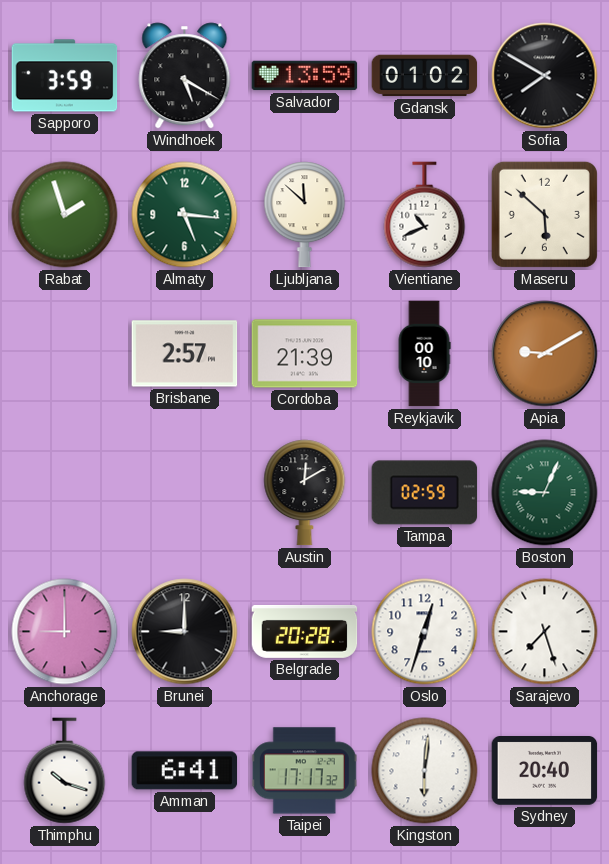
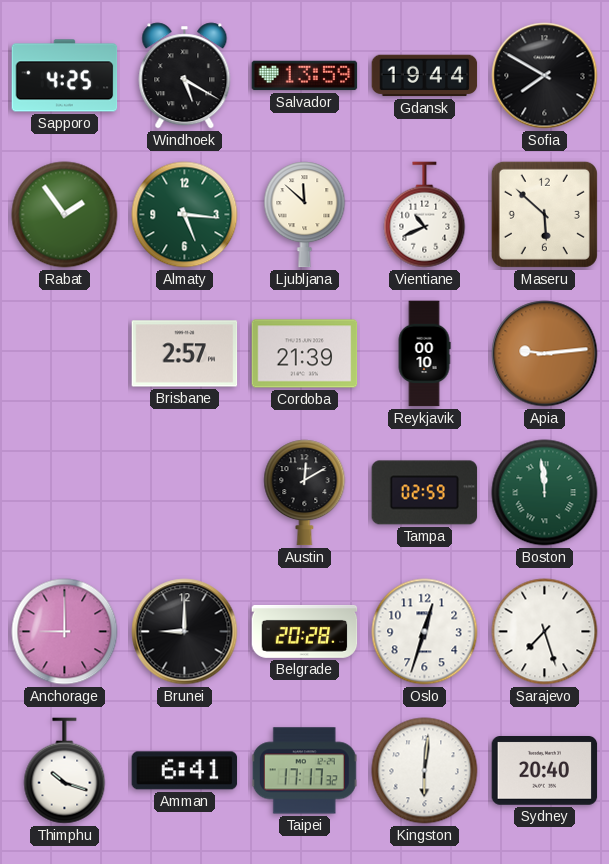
Sapporo: 3:59 -> 4:25 (65, 76)
Gdansk: 01:02 -> 19:44 (425, 76)
Rabat: 1:57 -> 1:54 (65, 215)
Apia: 9:10 -> 9:14 (545, 354)
Boston: 9:04 -> 11:59 (545, 493)
